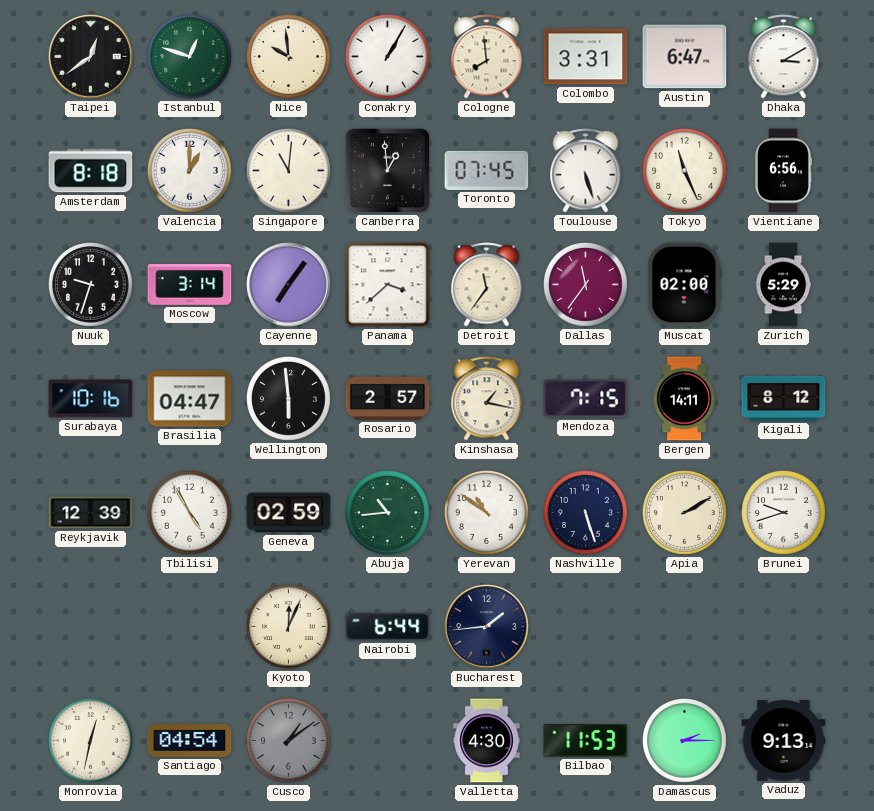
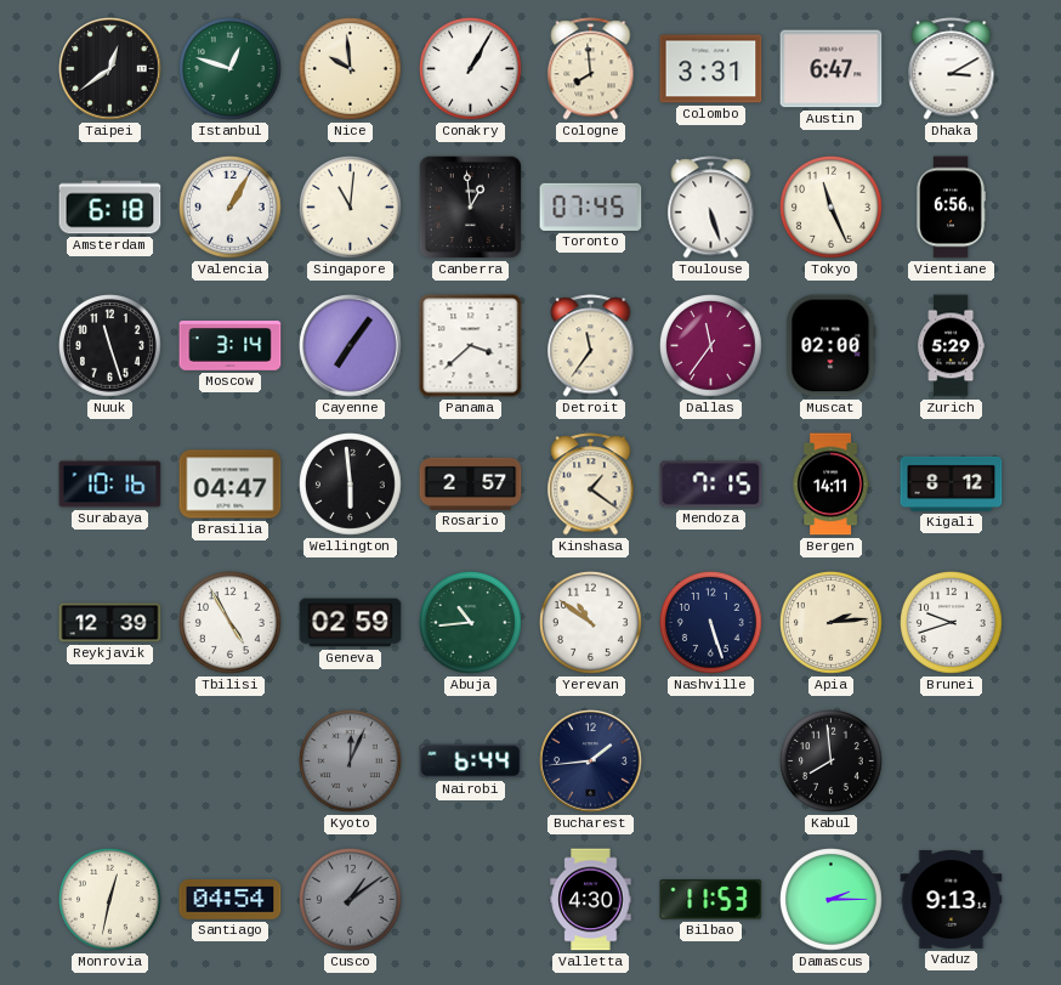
Amsterdam: 8:18 -> 6:18 (110, 208)
Valencia: 1:00 -> 1:05 (231, 208)
Nuuk: 9:33 -> 11:27 (110, 346)
Kinshasa: 1:17 -> 1:21 (591, 485)
Apia: 2:10 -> 2:14 (832, 623)
Kyoto dial: cream -> grey (351, 762)
Kabul: none -> 7:59 (832, 762)
